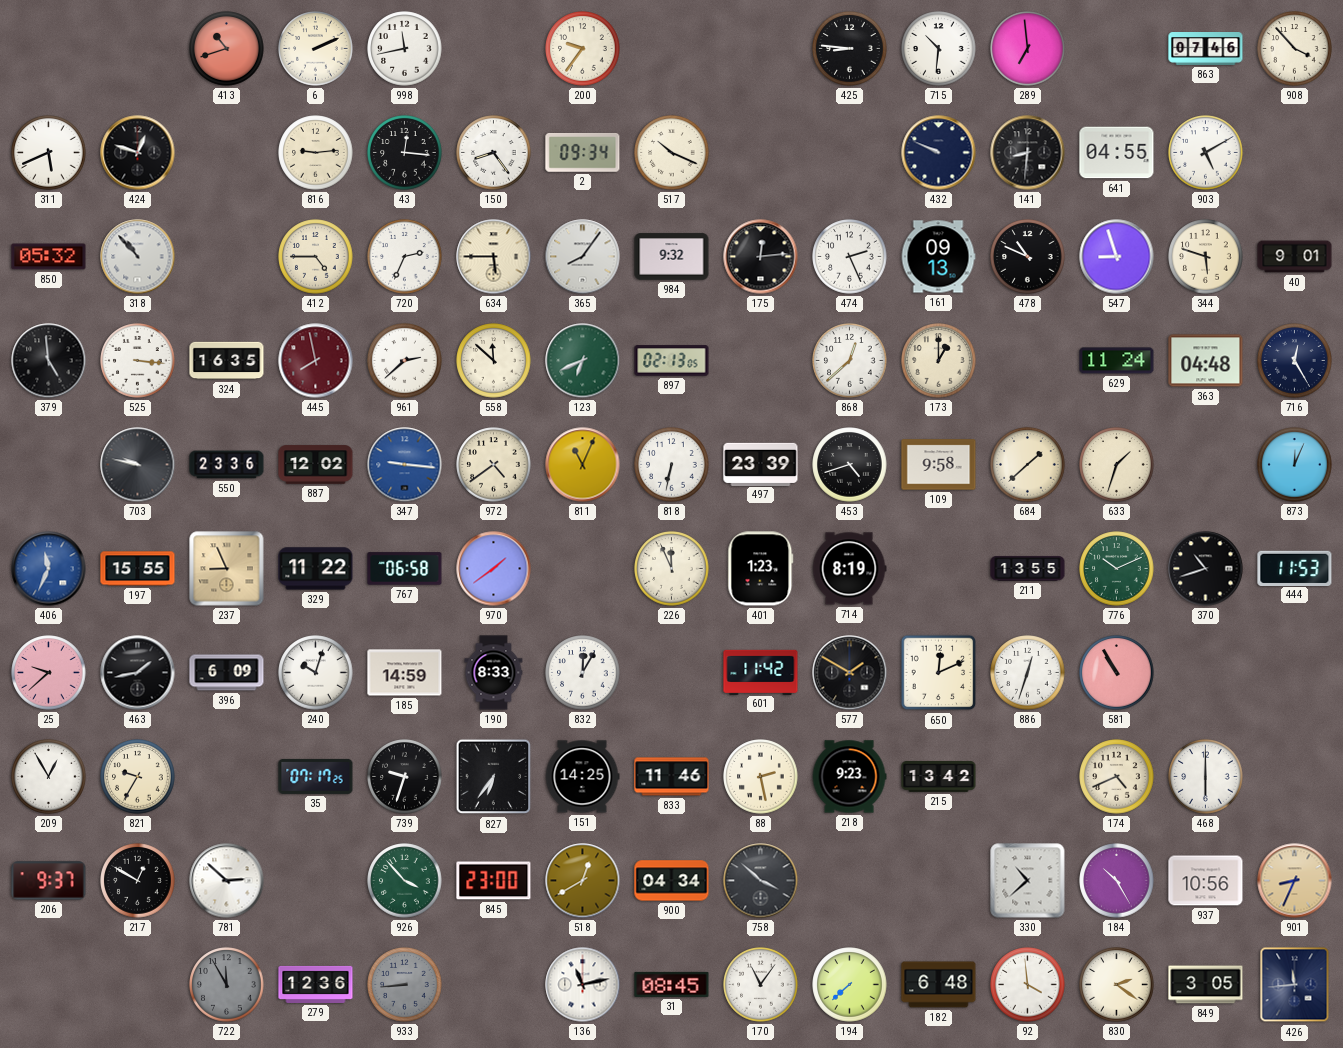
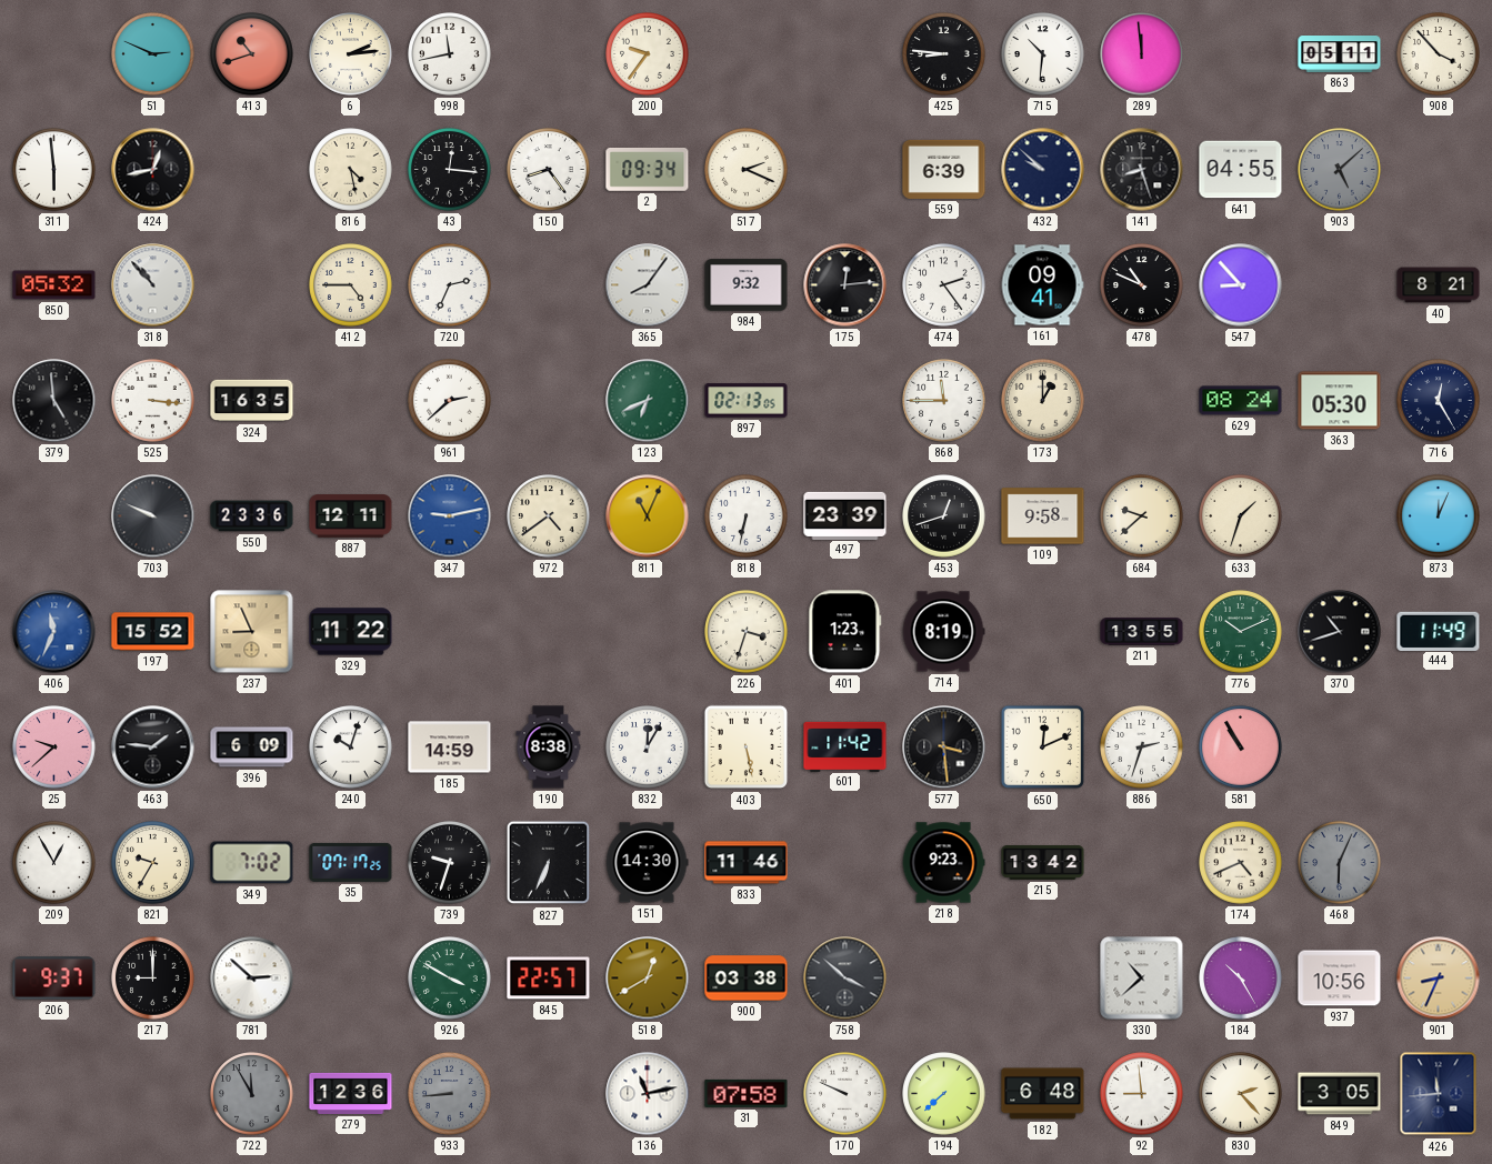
51: none -> 2:49 (153, 54)
6: 2:11 -> 2:14 (351, 54)
289: 6:59 -> 11:59 (1142, 54)
863: 07:46 -> 05:11 (1340, 54)
311: 5:41 -> 5:59 (54, 170)
424: 12:48 -> 12:43 (153, 170)
816: 9:14 -> 4:28 (351, 170)
517: 10:19 -> 2:19 (747, 170)
559: none -> 6:39 (944, 169)
432: 9:49 -> 9:52 (1043, 170)
141: 8:31 -> 8:27 (1142, 170)
903: 5:10 -> 5:08 (1340, 170)
903 dial: white -> grey (1340, 170)
634: 5:45 -> none (494, 257)
474: 2:26 -> 2:24 (944, 285)
161: 09:13 -> 09:41 (1042, 285)
547: 8:57 -> 8:53 (1241, 285)
344: 5:48 -> none (1206, 257)
40: 9:01 -> 8:21 (1439, 285)
445: 7:58 -> none (316, 361)
558: 11:52 -> none (494, 361)
868: 12:38 -> 11:45 (944, 401)
629: 11:24 -> 08:24 (1241, 401)
363: 04:48 -> 05:30 (1340, 401)
703: 9:47 -> 9:49 (153, 516)
887: 12:02 -> 12:11 (351, 516)
347: 9:16 -> 9:13 (450, 516)
453: 4:42 -> 12:42 (944, 516)
684: 1:38 -> 9:38 (1142, 516)
197: 15:55 -> 15:52 (153, 632)
767: 06:58 -> none (405, 569)
970: 1:39 -> none (494, 569)
226: 11:56 -> 3:33 (747, 632)
444: 11:53 -> 11:49 (1439, 631)
463: 1:43 -> 1:46 (153, 747)
190: 8:33 -> 8:38 (549, 747)
403: none -> 5:28 (747, 747)
577: 1:50 -> 3:29 (944, 747)
886: 12:33 -> 2:33 (1142, 747)
349: none -> 7:02 (252, 863)
827: 6:36 -> 6:34 (549, 863)
151: 14:25 -> 14:30 (647, 863)
88: 2:28 -> none (761, 777)
468: 6:00 -> 6:04 (1340, 863)
468 dial: white -> grey (1340, 863)
217: 12:50 -> 9:00 (153, 979)
926: 3:53 -> 3:50 (450, 979)
845: 23:00 -> 22:57 (549, 979)
900: 04:34 -> 03:38 (747, 979)
31: 08:45 -> 07:58 (747, 1093)
170: 11:06 -> 9:49 (845, 1094)
92: 3:59 -> 8:59 (1142, 1094)
830: 2:21 -> 2:23 (1241, 1094)
